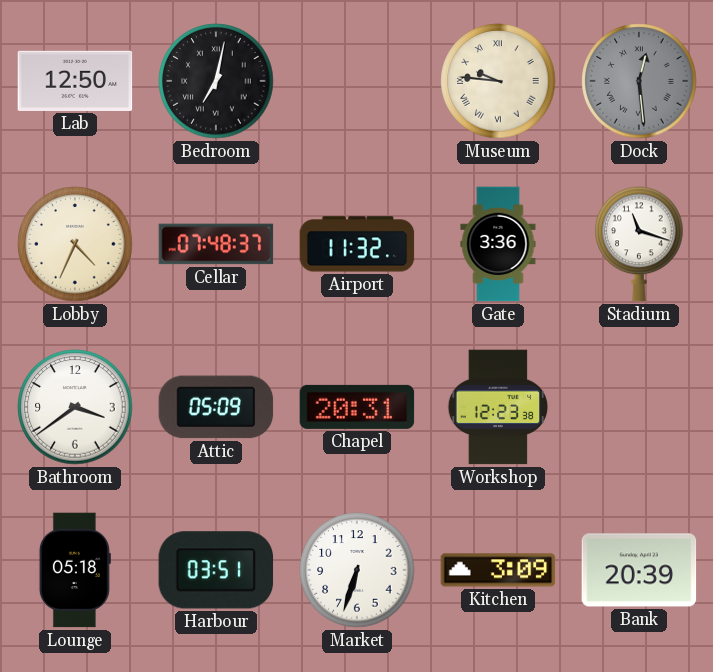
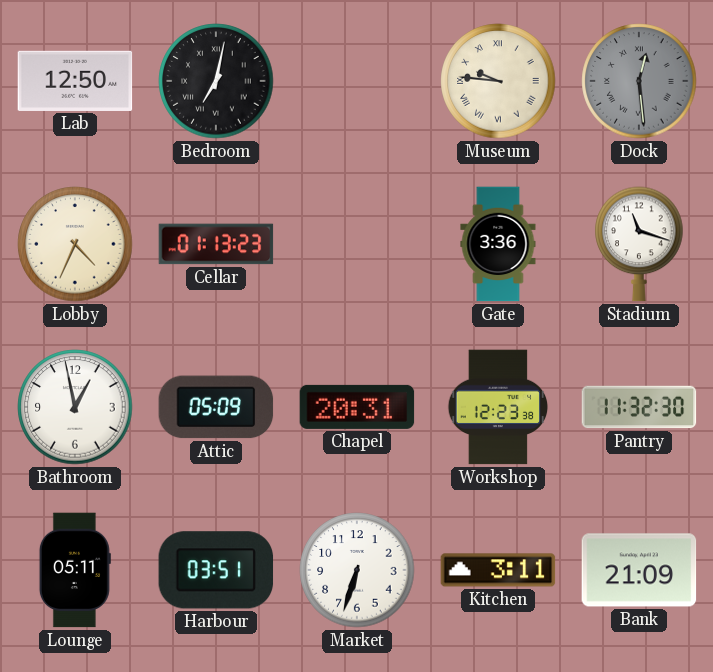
Cellar: 07:48 -> 01:13 (216, 244)
Airport: 11:32 -> none (357, 244)
Bathroom: 3:39 -> 12:58 (75, 407)
Pantry: none -> 11:32 (639, 407)
Lounge: 05:18 -> 05:11 (75, 570)
Kitchen: 3:09 -> 3:11 (498, 570)
Bank: 20:39 -> 21:09 (639, 570)
